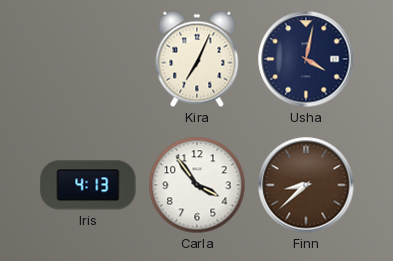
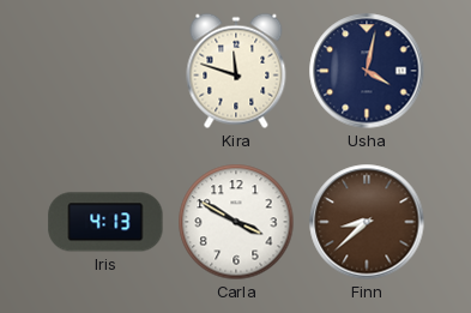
Kira: 7:04 -> 11:48 (236, 71)
Carla: 3:54 -> 3:50 (236, 222)
